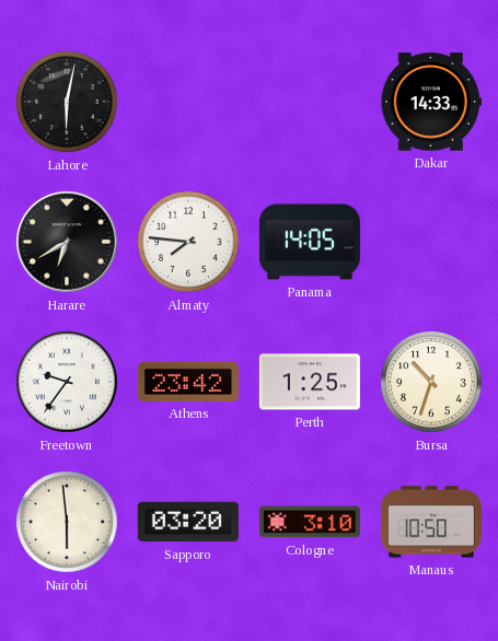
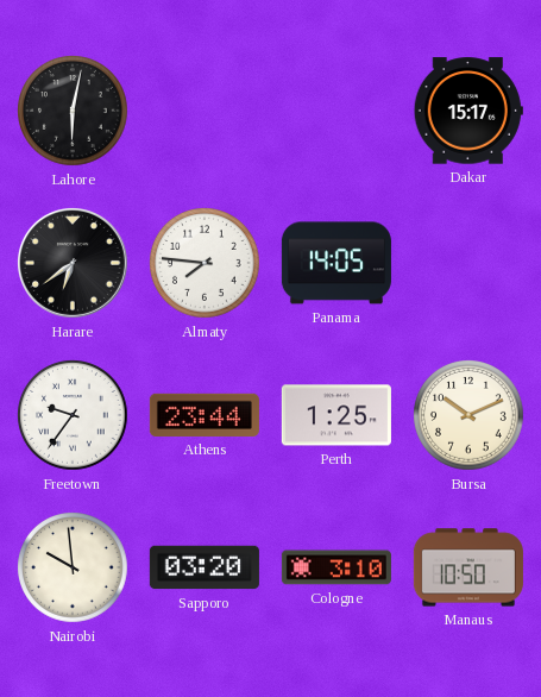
Dakar: 14:33 -> 15:17 (468, 111)
Harare: 6:40 -> 6:39 (73, 263)
Athens: 23:42 -> 23:44 (205, 415)
Bursa: 10:33 -> 10:11 (470, 416)
Nairobi: 5:59 -> 9:59 (74, 569)
